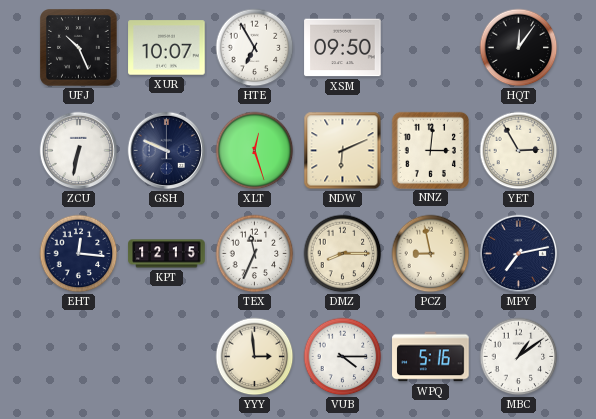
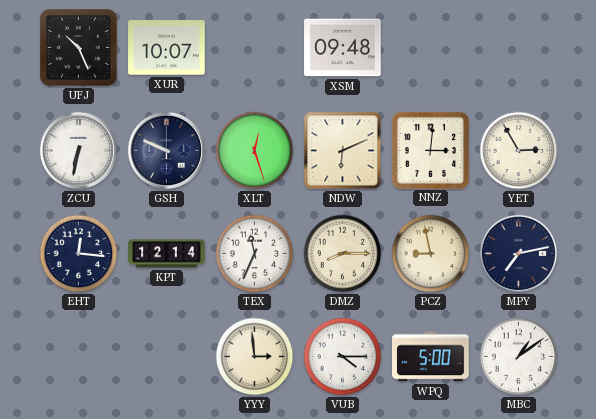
HTE: 6:55 -> none (255, 48)
XSM: 09:50 -> 09:48 (343, 48)
HQT: 12:06 -> none (519, 48)
KPT: 12:15 -> 12:14 (167, 254)
WPQ: 5:16 -> 5:00 (431, 357)
